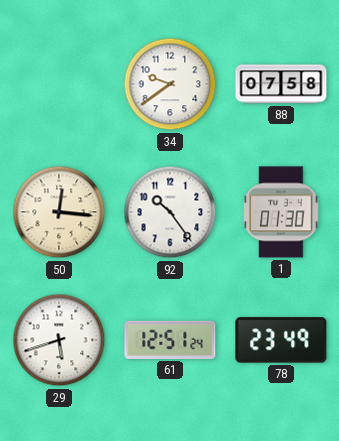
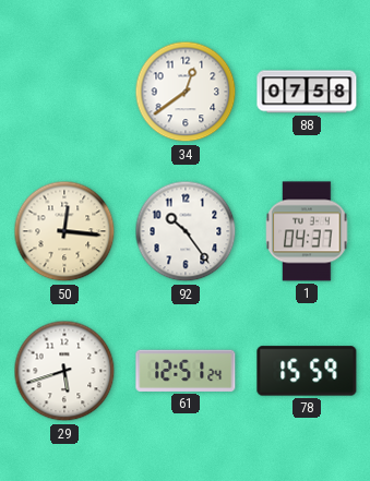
34: 9:39 -> 12:39 (186, 92)
1: 01:30 -> 04:37 (307, 231)
78: 23:49 -> 15:59 (307, 371)
